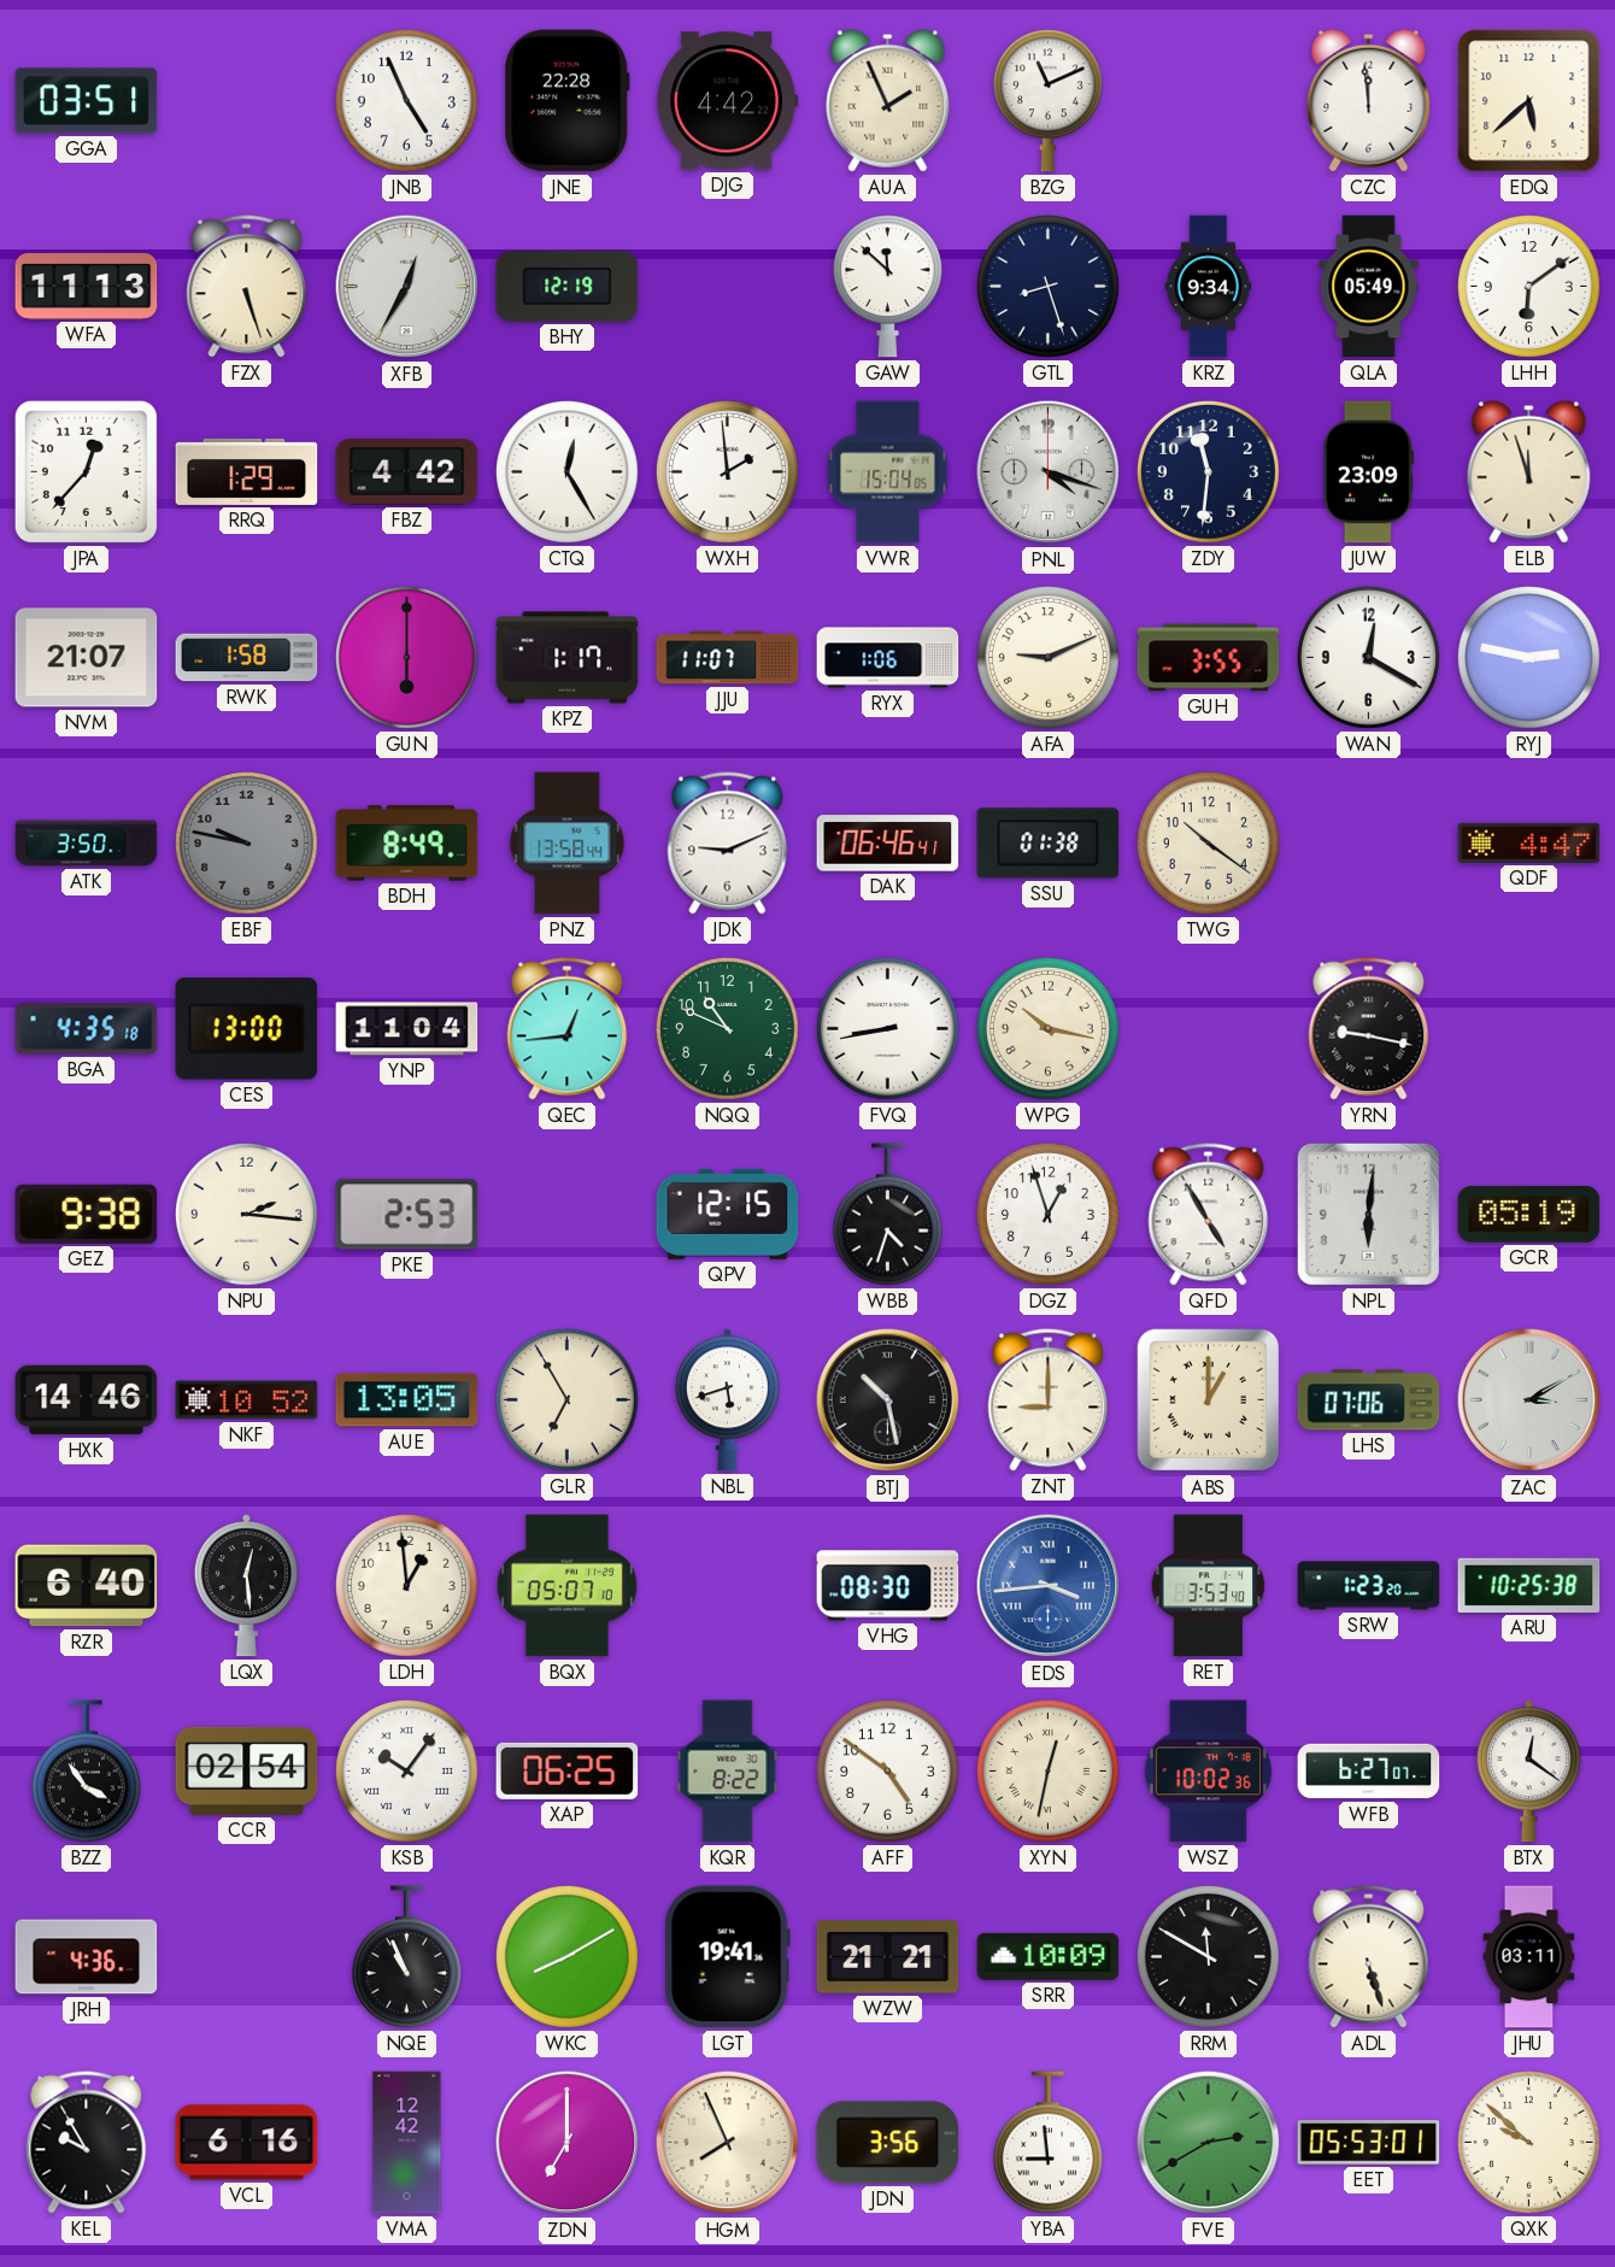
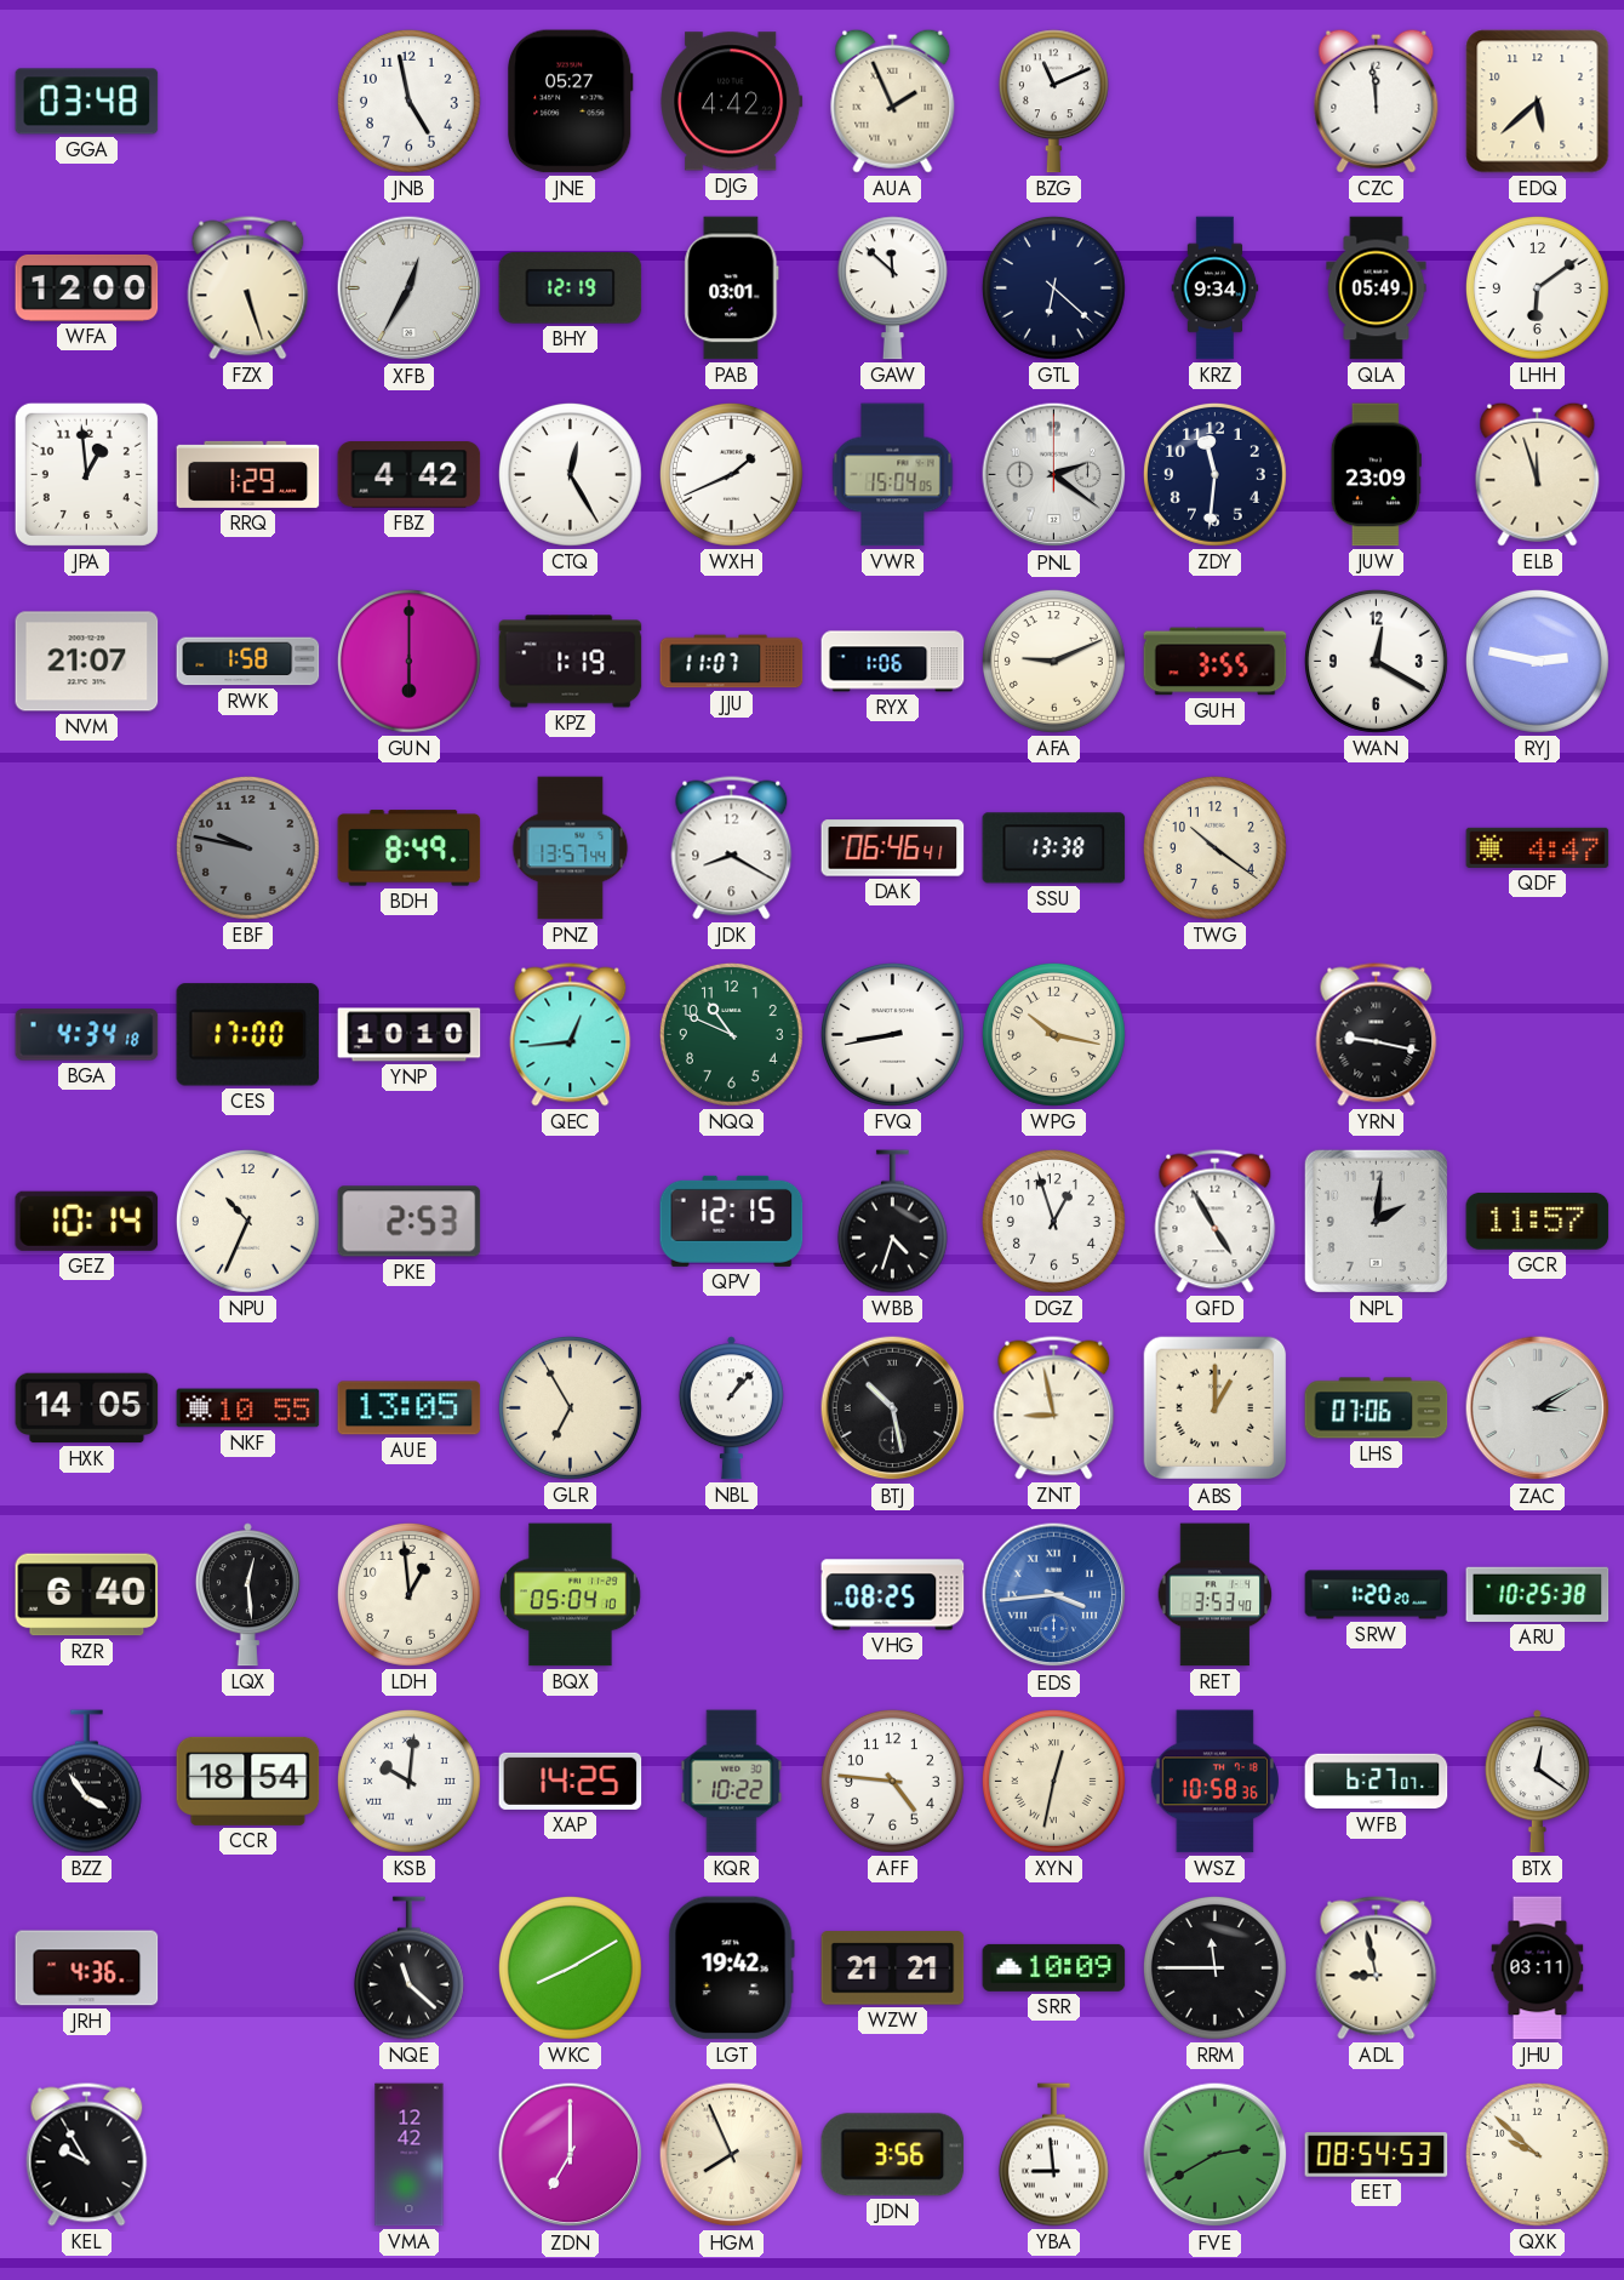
GGA: 03:51 -> 03:48 (87, 102)
JNB: 4:56 -> 4:58 (408, 101)
JNE: 22:28 -> 05:27 (570, 102)
WFA: 11:13 -> 12:00 (87, 288)
PAB: none -> 03:01 (732, 288)
GTL: 8:27 -> 6:22 (1053, 287)
JPA: 12:37 -> 12:59 (86, 474)
WXH: 1:59 -> 1:41 (731, 474)
PNL: 4:18 -> 2:21 (1054, 475)
KPZ: 1:17 -> 1:19 (571, 662)
ATK: 3:50 -> none (87, 844)
PNZ: 13:58 -> 13:57 (571, 848)
JDK: 9:11 -> 8:20 (732, 848)
SSU: 01:38 -> 13:38 (1054, 848)
BGA: 4:35 -> 4:34 (87, 1035)
CES: 13:00 -> 17:00 (248, 1035)
YNP: 11:04 -> 10:10 (410, 1035)
GEZ: 9:38 -> 10:14 (87, 1221)
NPU: 2:16 -> 10:34 (247, 1221)
NPL: 6:01 -> 2:01 (1376, 1221)
GCR: 05:19 -> 11:57 (1538, 1221)
HXK: 14:46 -> 14:05 (87, 1408)
NKF: 10:52 -> 10:55 (248, 1408)
NBL: 5:42 -> 1:07 (731, 1408)
ZNT: 9:00 -> 8:58 (1054, 1408)
BQX: 05:07 -> 05:04 (570, 1595)
VHG: 08:30 -> 08:25 (893, 1595)
SRW: 1:23 -> 1:20 (1377, 1595)
CCR: 02:54 -> 18:54 (248, 1781)
KSB: 10:06 -> 10:01 (408, 1781)
XAP: 06:25 -> 14:25 (571, 1781)
KQR: 8:22 -> 10:22 (732, 1782)
AFF: 4:51 -> 4:46 (892, 1781)
WSZ: 10:02 -> 10:58 (1214, 1782)
NQE: 10:56 -> 11:22 (408, 1968)
LGT: 19:41 -> 19:42 (731, 1968)
RRM: 11:50 -> 11:45 (1214, 1967)
ADL: 5:27 -> 8:58 (1377, 1968)
VCL: 6:16 -> none (247, 2143)
EET: 05:53 -> 08:54 (1377, 2155)
